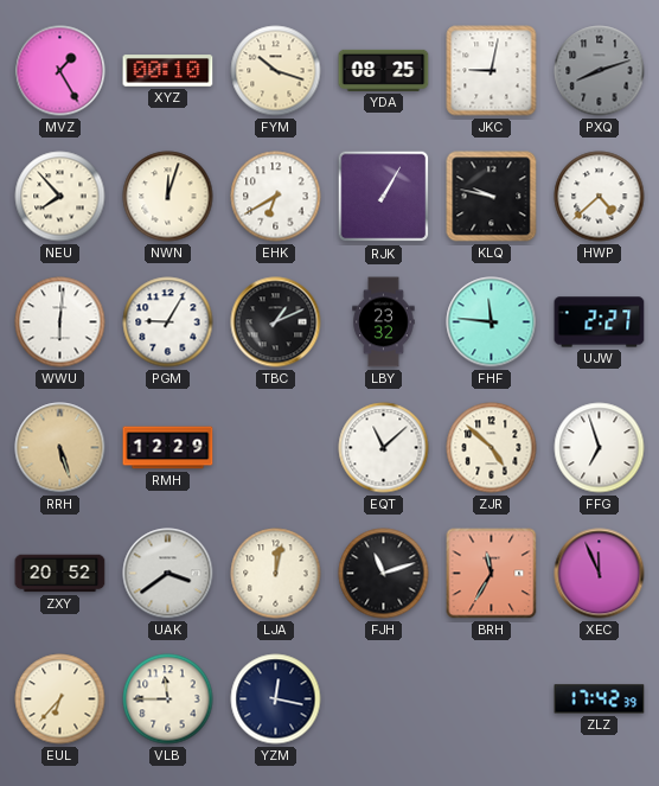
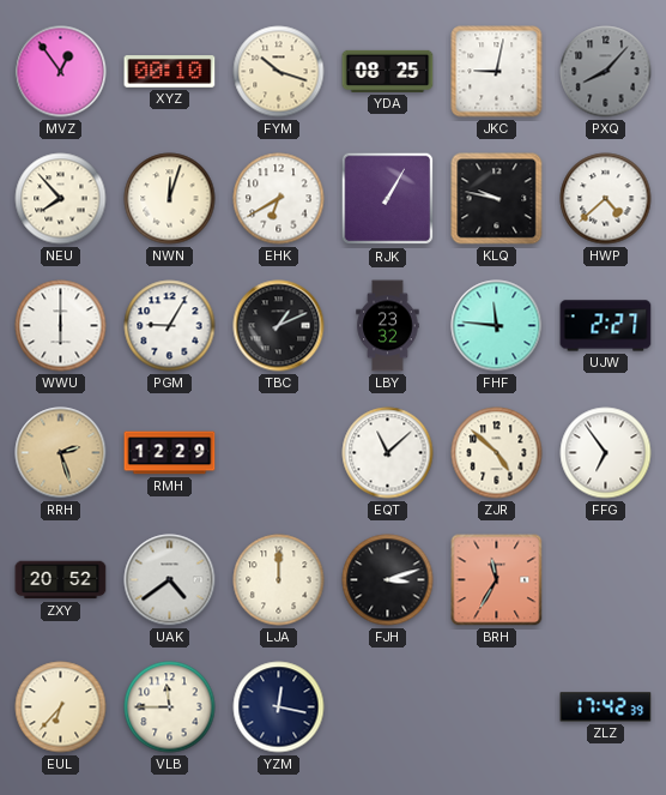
MVZ: 1:25 -> 12:54 (61, 72)
PXQ: 8:12 -> 8:07 (606, 72)
WWU: 6:01 -> 6:00 (61, 326)
RRH: 5:27 -> 2:27 (61, 453)
FFG: 6:57 -> 6:54 (606, 453)
UAK: 3:39 -> 4:39 (170, 580)
LJA: 12:02 -> 12:00 (279, 580)
FJH: 11:12 -> 3:12 (388, 580)
XEC: 11:56 -> none (600, 574)
